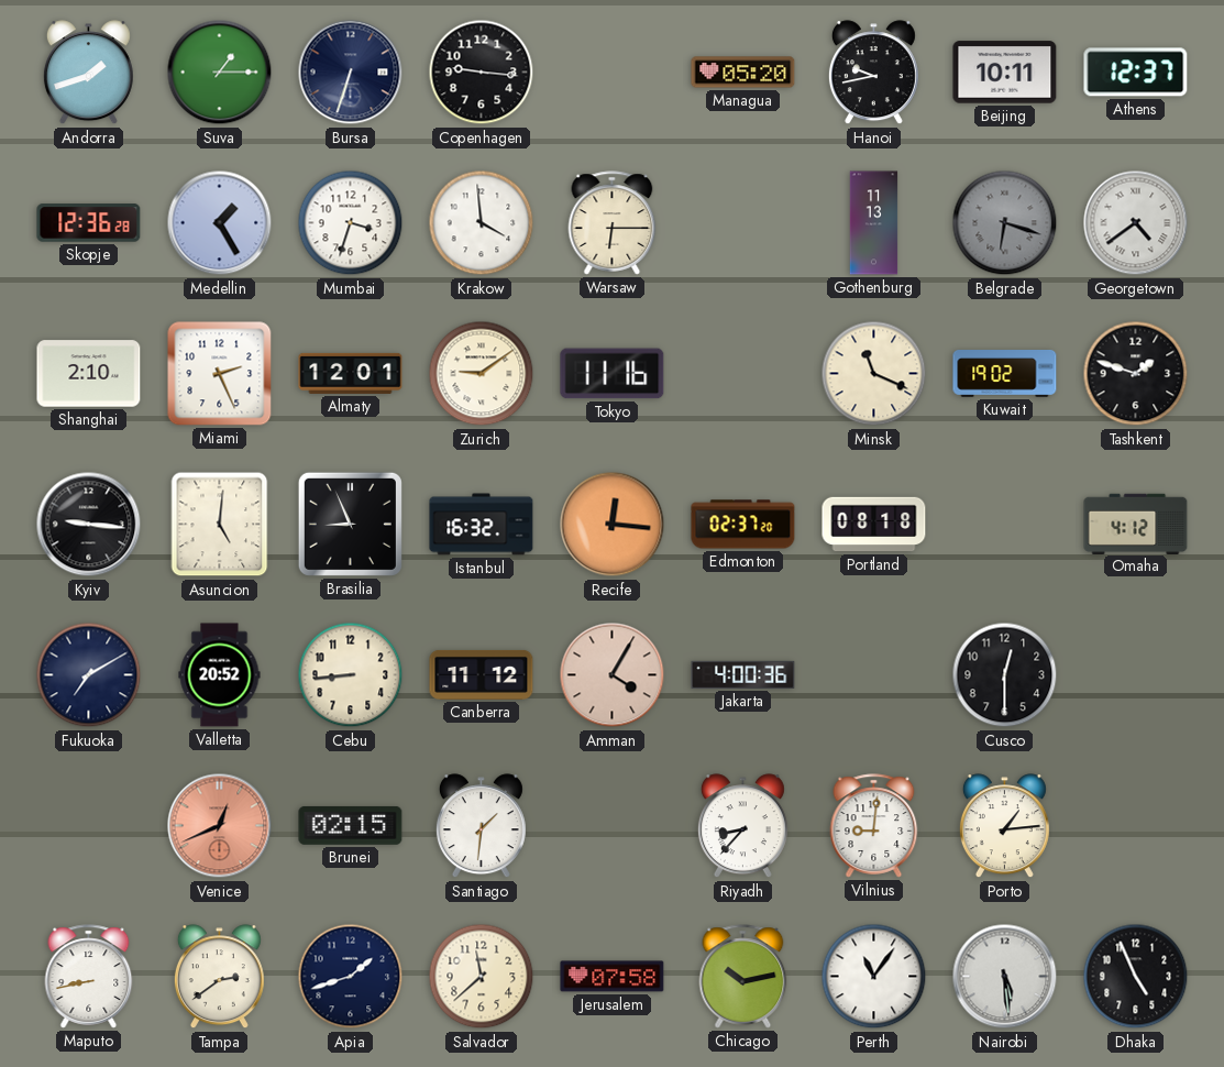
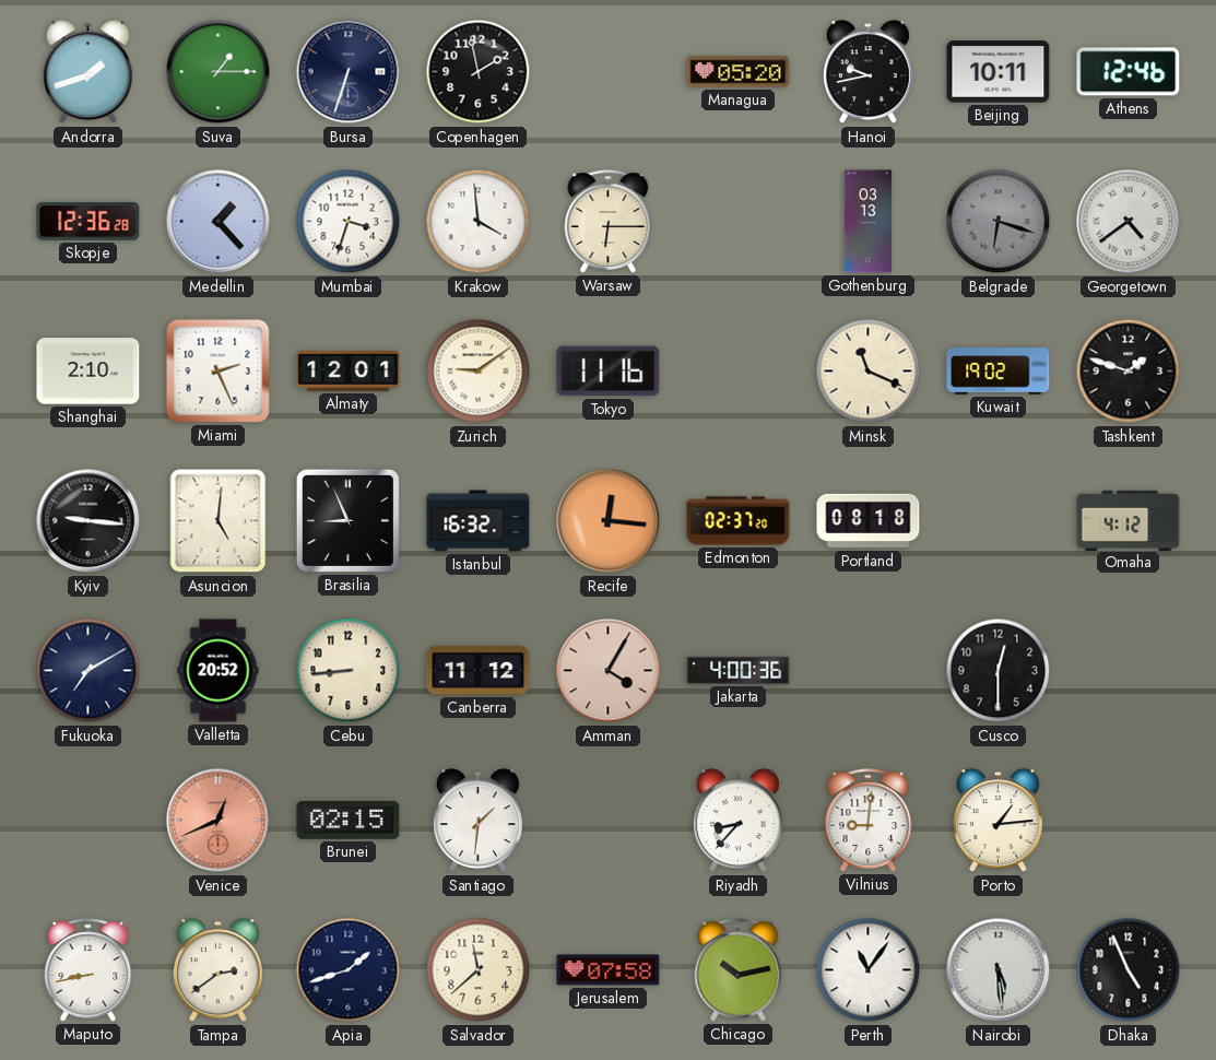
Copenhagen: 9:16 -> 1:58 (479, 72)
Athens: 12:37 -> 12:46 (1129, 72)
Medellin: 1:25 -> 1:23 (219, 222)
Gothenburg: 11:13 -> 03:13 (869, 222)
